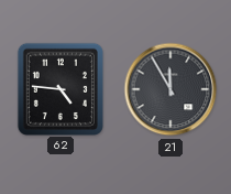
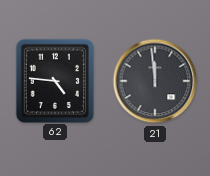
21: 11:55 -> 11:59 (155, 81)
